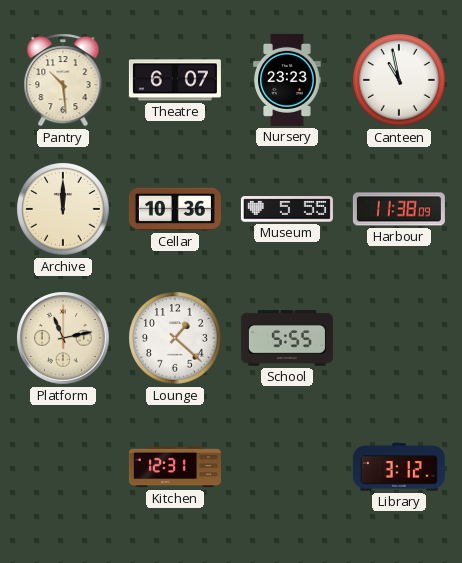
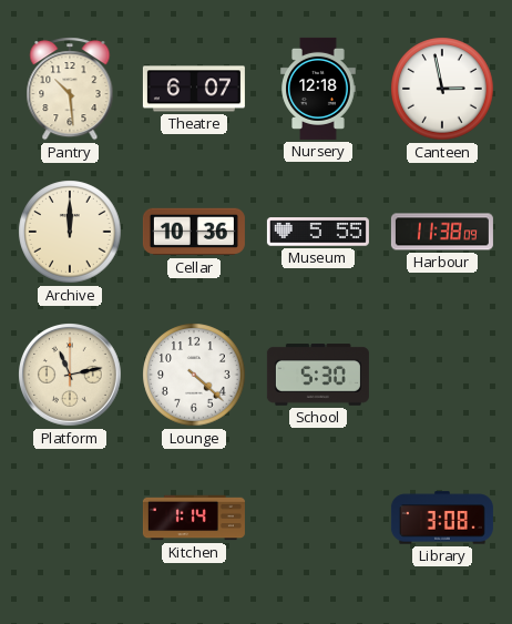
Nursery: 23:23 -> 12:18 (318, 89)
Canteen: 10:58 -> 2:58 (442, 89)
Lounge: 1:22 -> 4:22 (194, 375)
School: 5:55 -> 5:30 (318, 375)
Kitchen: 12:31 -> 1:14 (194, 518)
Library: 3:12 -> 3:08 (442, 518)
